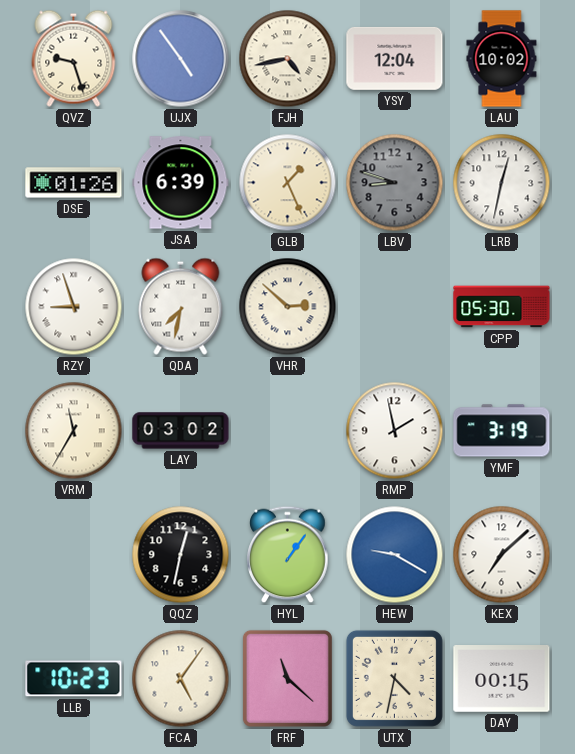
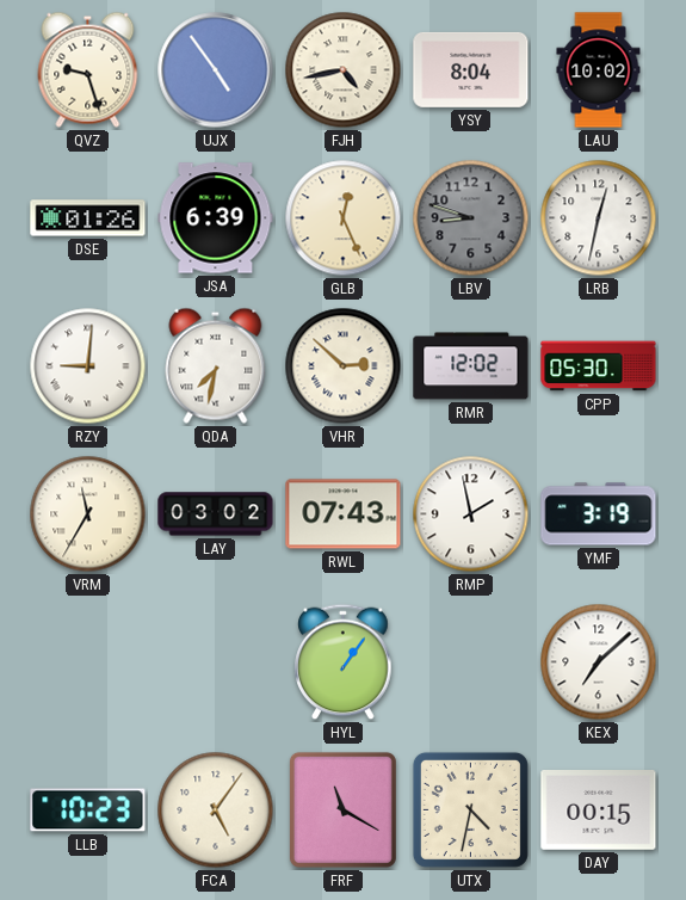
YSY: 12:04 -> 8:04 (471, 69)
GLB: 1:26 -> 12:26 (344, 218)
RZY: 8:57 -> 9:01 (88, 366)
RMR: none -> 12:02 (471, 366)
RWL: none -> 07:43 (344, 514)
QQZ: 12:32 -> none (181, 555)
HEW: 9:20 -> none (395, 555)
FRF: 11:22 -> 11:20 (342, 809)
